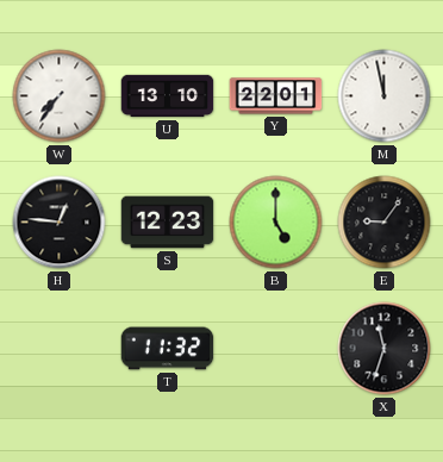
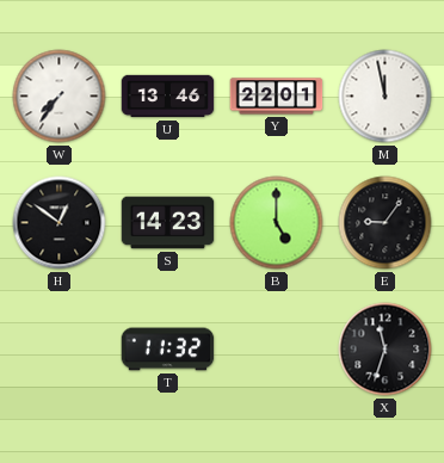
U: 13:10 -> 13:46 (168, 97)
H: 12:46 -> 12:51 (60, 223)
S: 12:23 -> 14:23 (168, 223)
